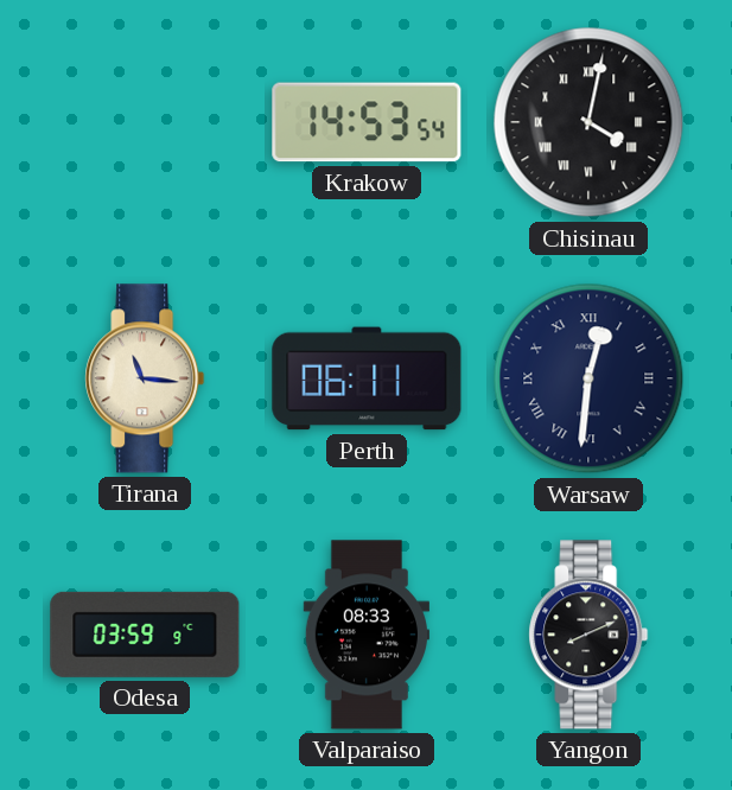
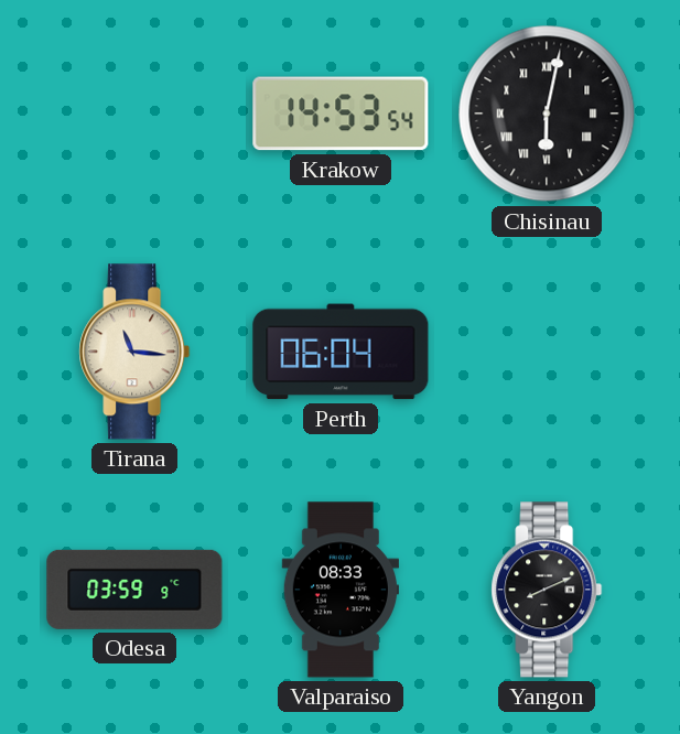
Chisinau: 4:02 -> 6:02 (547, 114)
Perth: 06:11 -> 06:04 (341, 352)
Warsaw: 12:31 -> none (588, 378)
